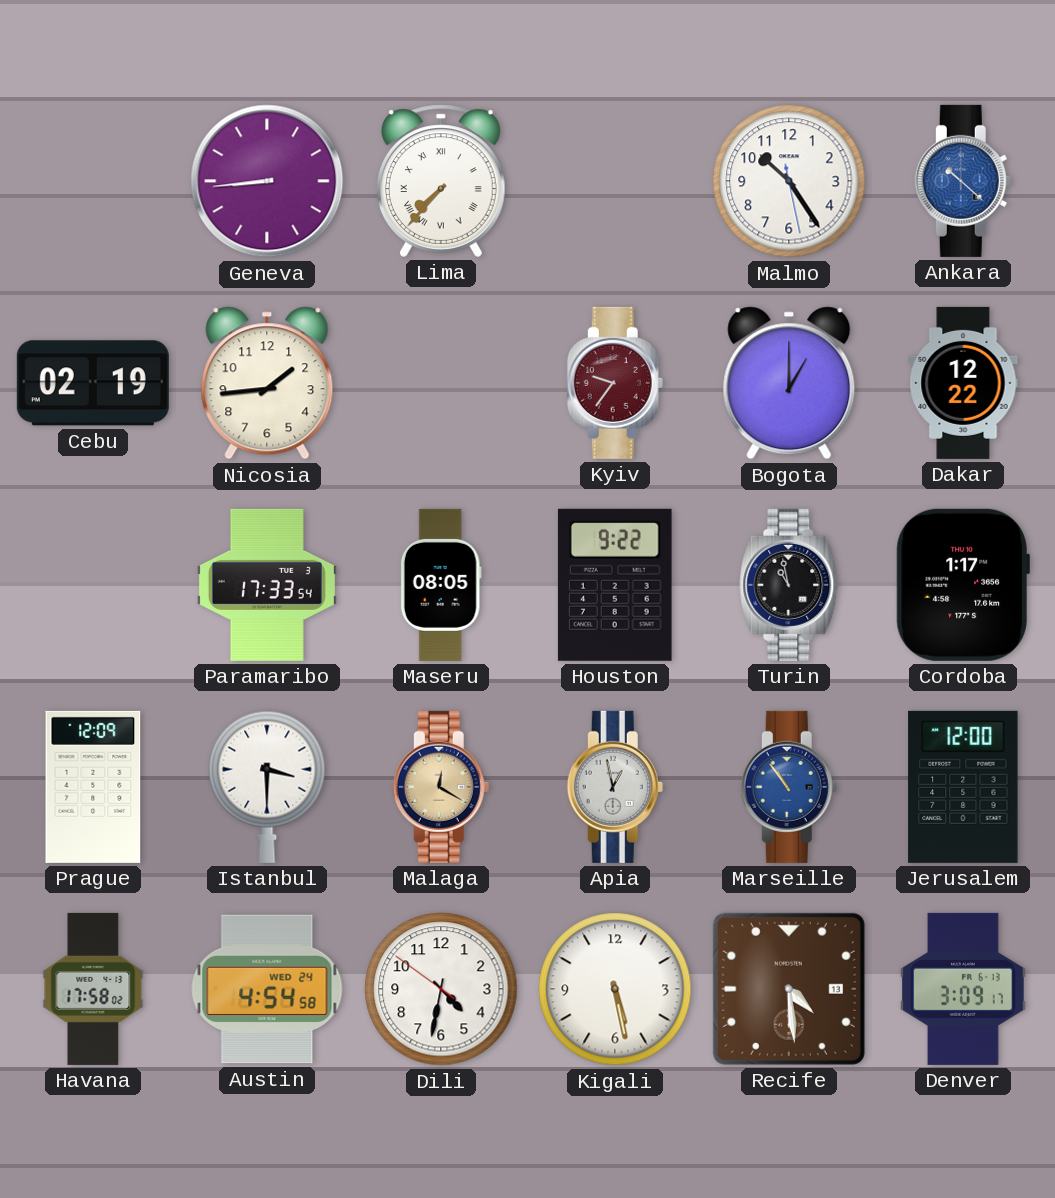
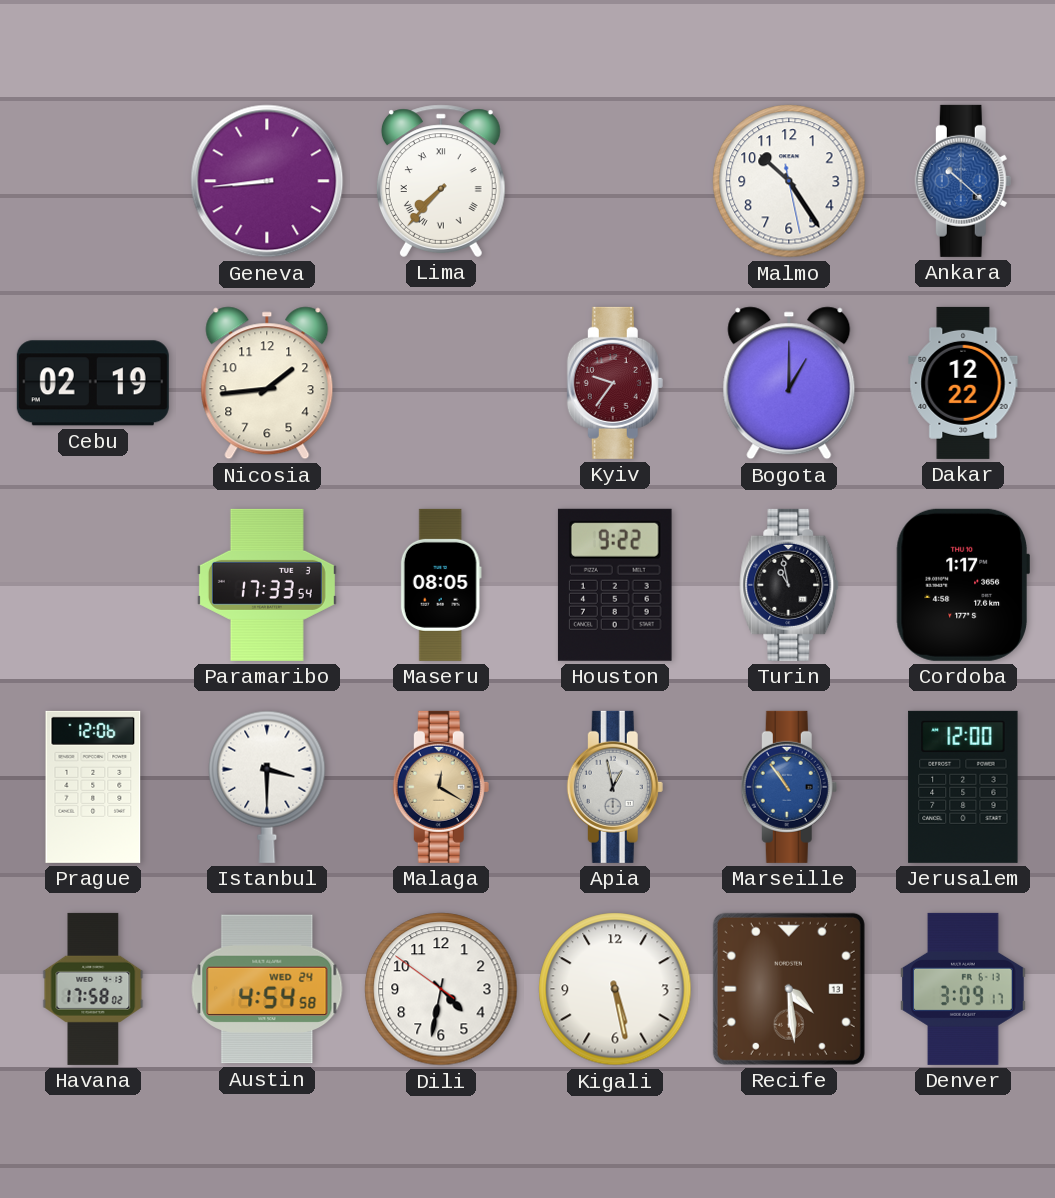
Prague: 12:09 -> 12:06 (93, 787)
